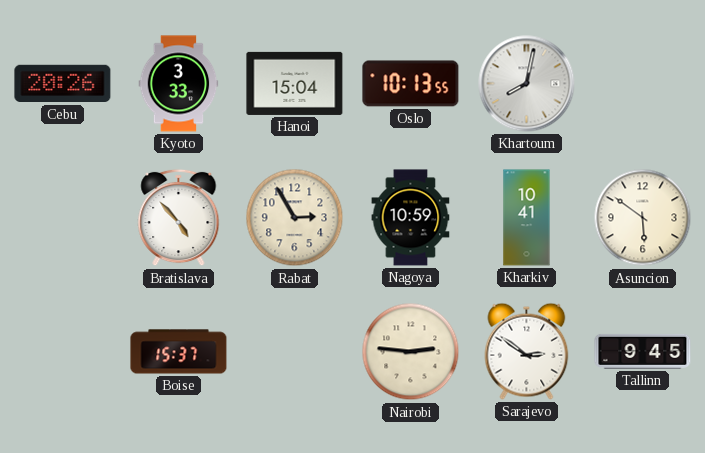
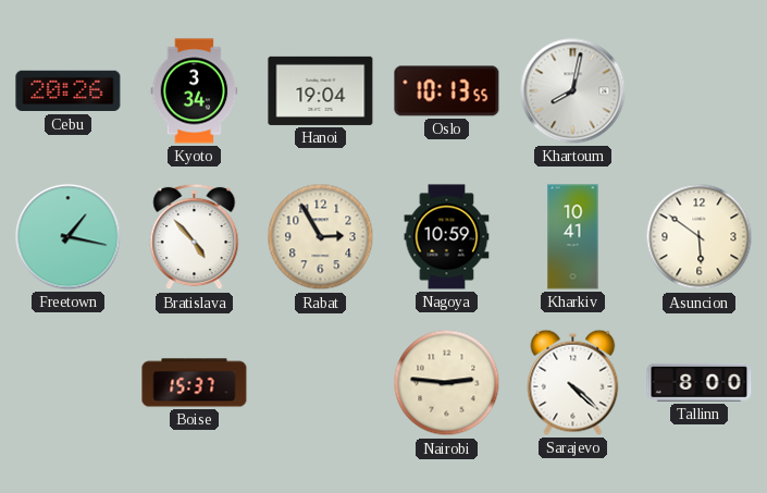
Kyoto: 3:33 -> 3:34 (195, 91)
Hanoi: 15:04 -> 19:04 (321, 90)
Freetown: none -> 1:17 (69, 237)
Sarajevo: 2:51 -> 4:22 (573, 382)
Tallinn: 9:45 -> 8:00 (700, 382)
